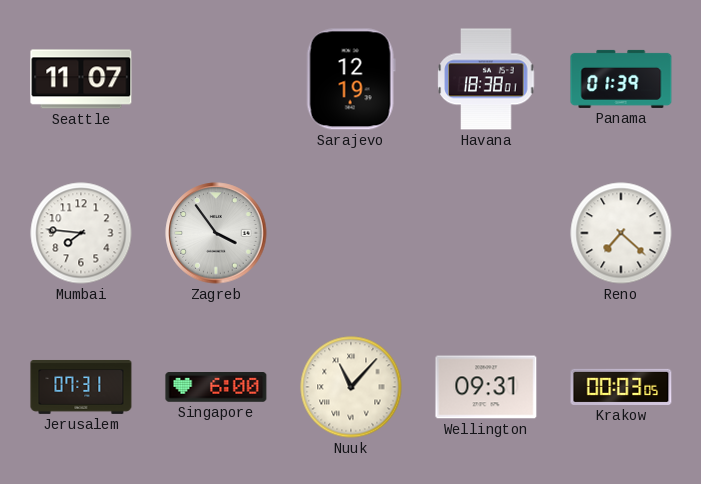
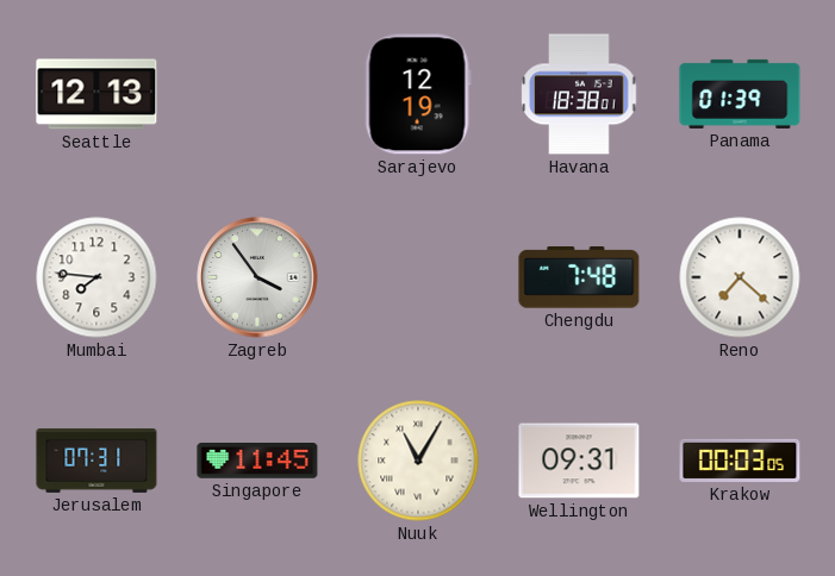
Seattle: 11:07 -> 12:13 (96, 94)
Chengdu: none -> 7:48 (579, 277)
Singapore: 6:00 -> 11:45 (257, 462)
Nuuk: 11:07 -> 11:05 (418, 461)
